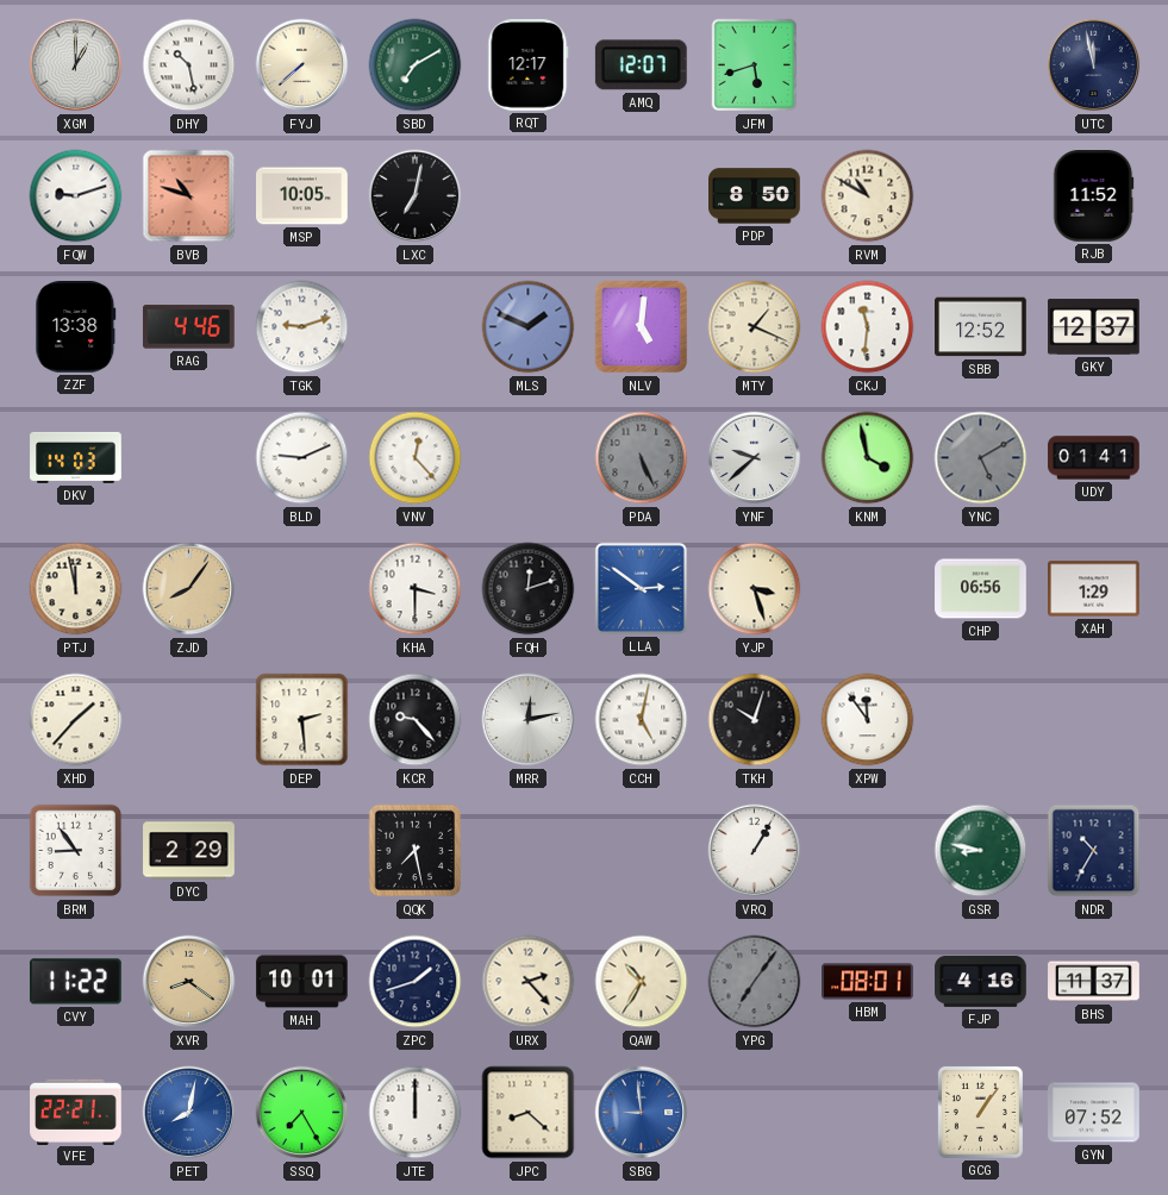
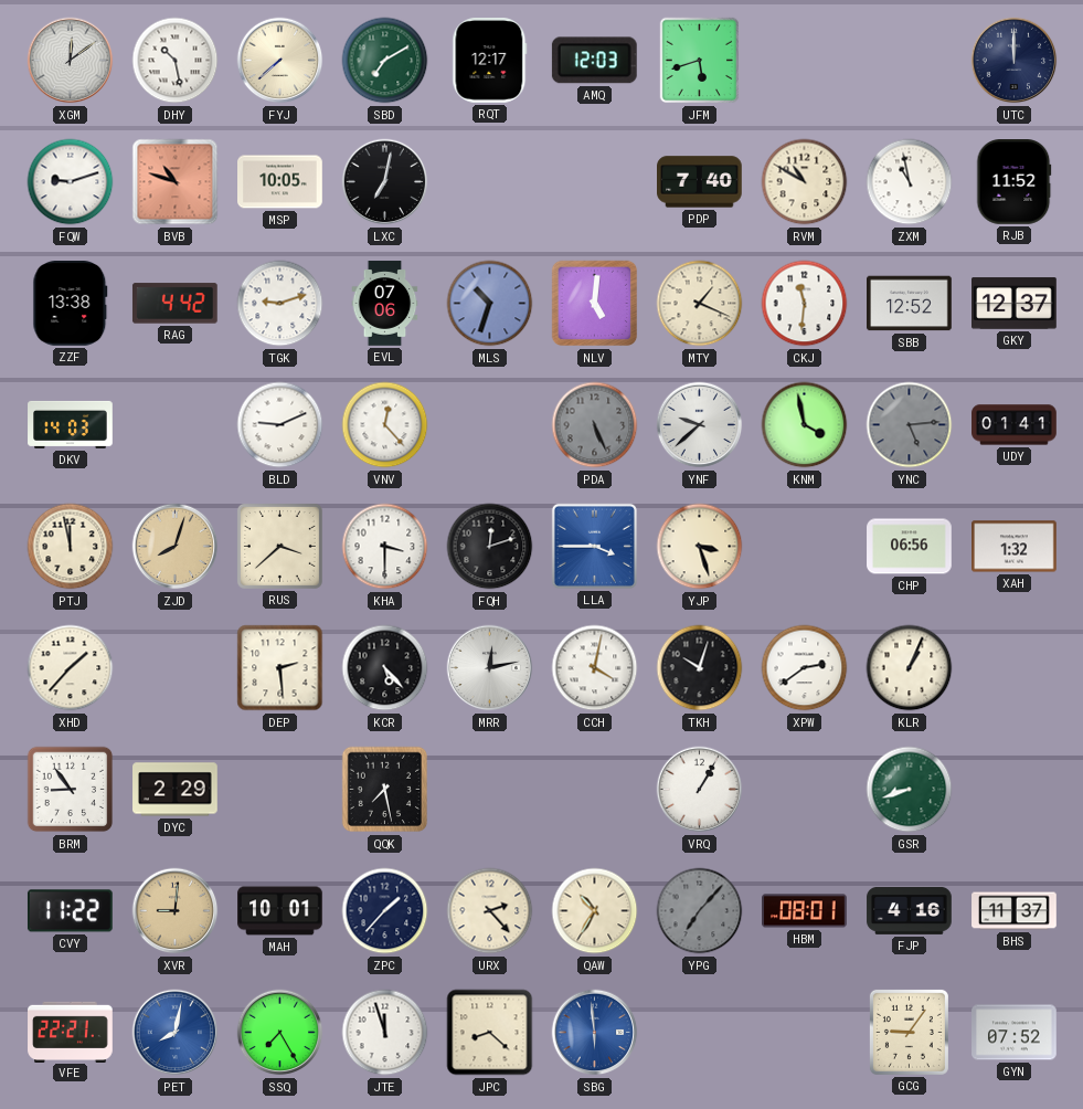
XGM: 1:00 -> 12:09 (71, 61)
AMQ: 12:07 -> 12:03 (594, 61)
UTC: 11:58 -> 12:00 (1015, 61)
PDP: 8:50 -> 7:40 (700, 182)
ZXM: none -> 10:58 (910, 182)
RAG: 4:46 -> 4:42 (174, 304)
EVL: none -> 07:06 (385, 304)
MLS: 1:49 -> 10:33 (490, 304)
YNC: 5:10 -> 5:14 (910, 425)
ZJD: 8:06 -> 8:03 (176, 547)
RUS: none -> 3:38 (279, 546)
LLA: 2:51 -> 3:45 (594, 546)
XAH: 1:29 -> 1:32 (1015, 547)
KCR: 9:23 -> 5:23 (385, 668)
CCH: 5:02 -> 4:02 (595, 668)
XPW: 11:54 -> 2:39 (805, 668)
KLR: none -> 1:04 (910, 668)
GSR: 8:47 -> 8:42 (910, 790)
NDR: 10:35 -> none (1094, 851)
XVR: 8:21 -> 9:01 (176, 911)
ZPC: 1:42 -> 1:37 (385, 911)
YPG: 7:06 -> 7:07 (700, 911)
JTE: 12:00 -> 11:57 (385, 1033)
SBG: 8:59 -> 5:59 (595, 1033)
GCG: 1:06 -> 9:06 (909, 1032)
